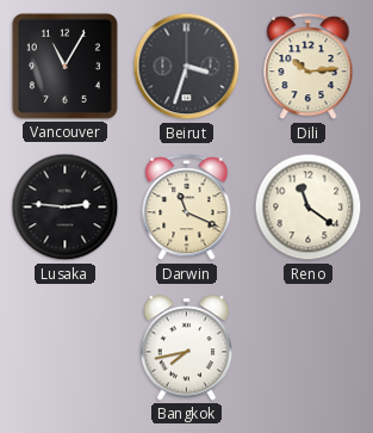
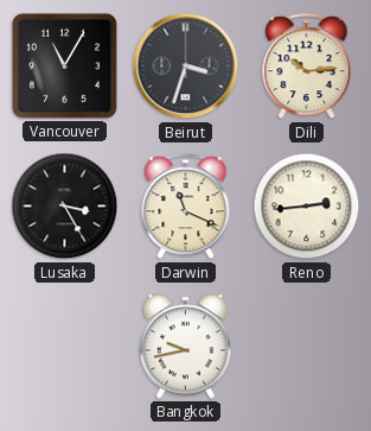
Lusaka: 2:46 -> 3:25 (65, 207)
Reno: 11:21 -> 2:44 (307, 207)
Bangkok: 7:43 -> 9:43 (186, 347)
